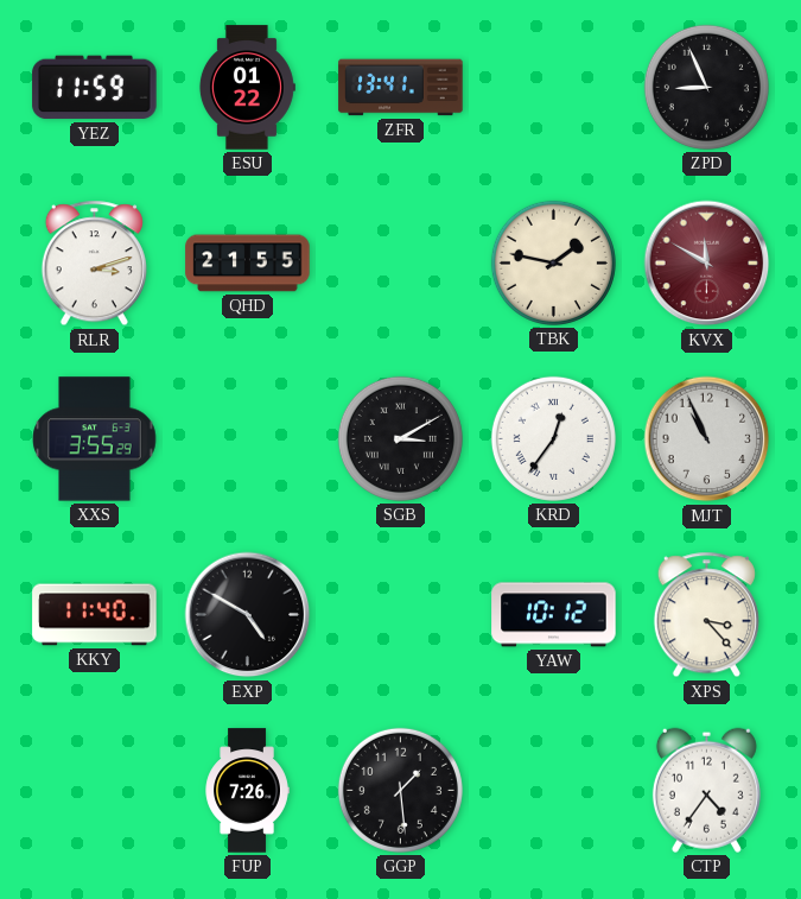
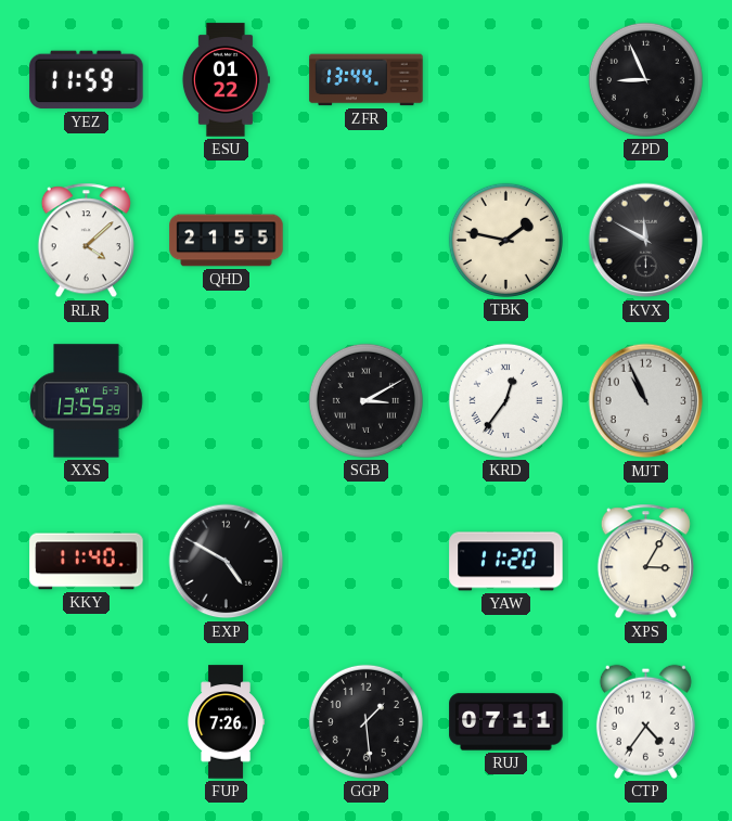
ZFR: 13:41 -> 13:44 (367, 80)
RLR: 3:12 -> 4:08 (86, 241)
KVX dial: burgundy -> black (646, 241)
XXS: 3:55 -> 13:55 (87, 401)
YAW: 10:12 -> 11:20 (506, 562)
XPS: 3:23 -> 3:05 (645, 562)
RUJ: none -> 07:11 (506, 722)
